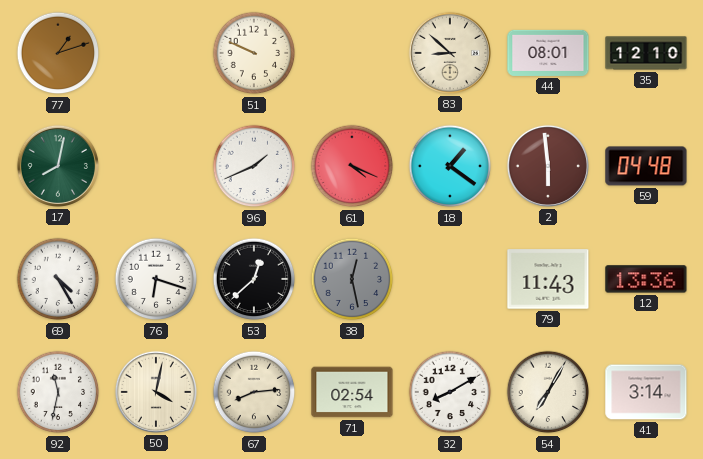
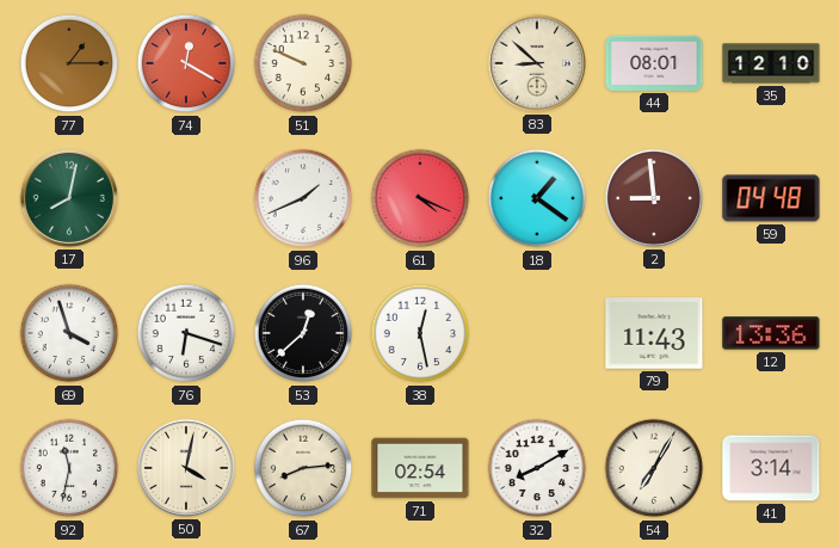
77: 1:12 -> 1:15 (69, 63)
74: none -> 12:20 (186, 63)
2: 5:59 -> 8:59 (654, 198)
69: 4:25 -> 3:57 (69, 333)
38 dial: grey -> white (420, 333)
